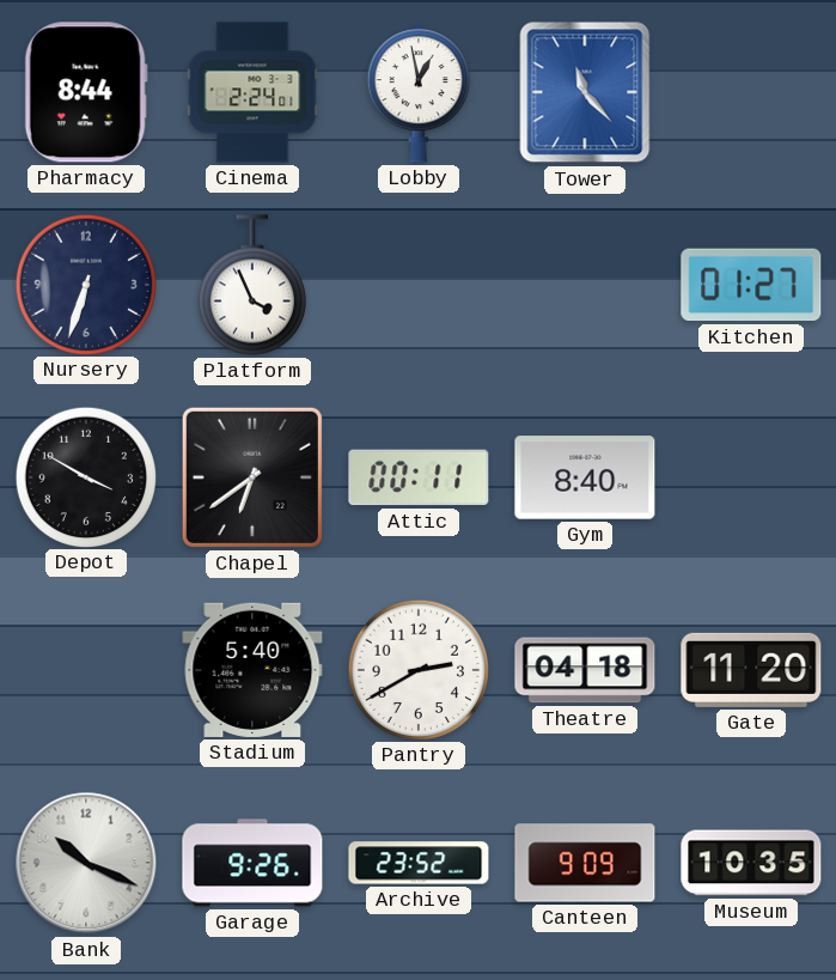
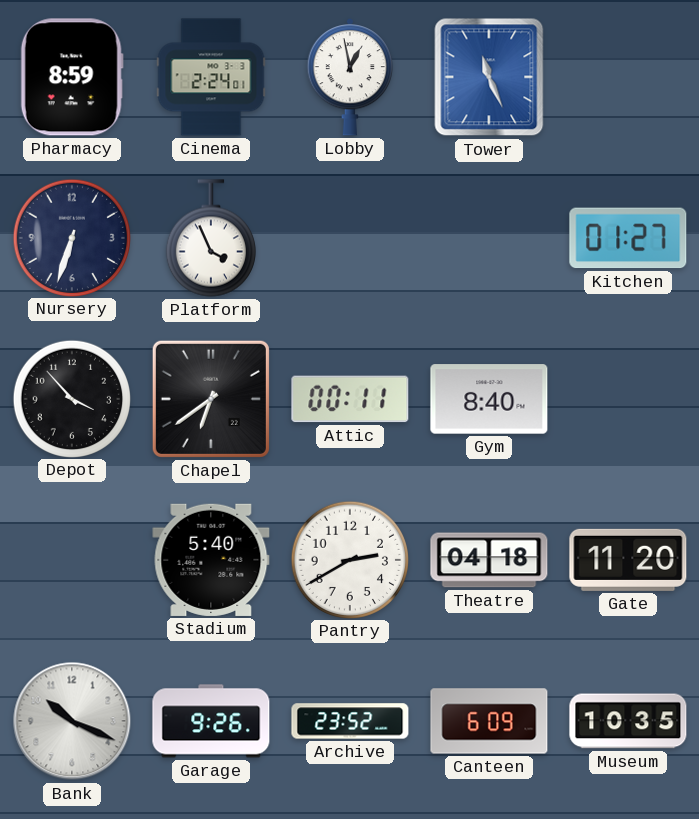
Pharmacy: 8:44 -> 8:59 (72, 77)
Tower: 11:23 -> 11:26 (489, 77)
Depot: 3:50 -> 3:53 (71, 398)
Canteen: 9:09 -> 6:09 (489, 721)
